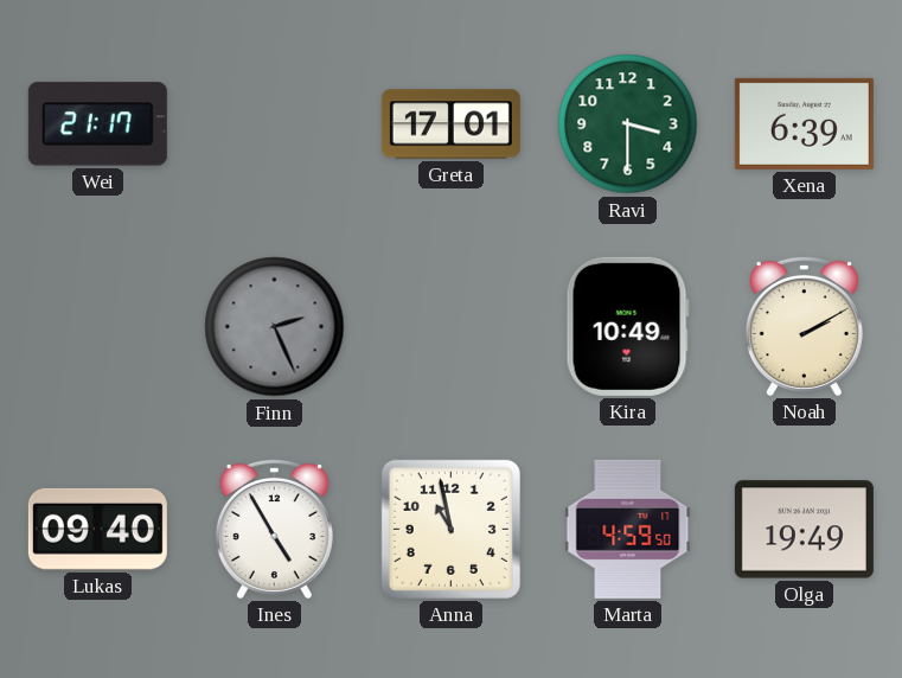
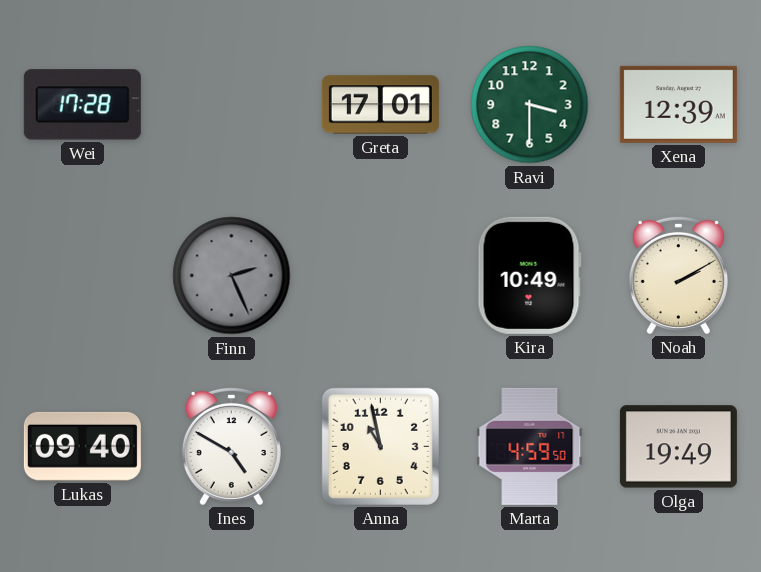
Wei: 21:17 -> 17:28 (82, 105)
Xena: 6:39 -> 12:39 (678, 104)
Ines: 4:55 -> 4:50 (231, 446)
